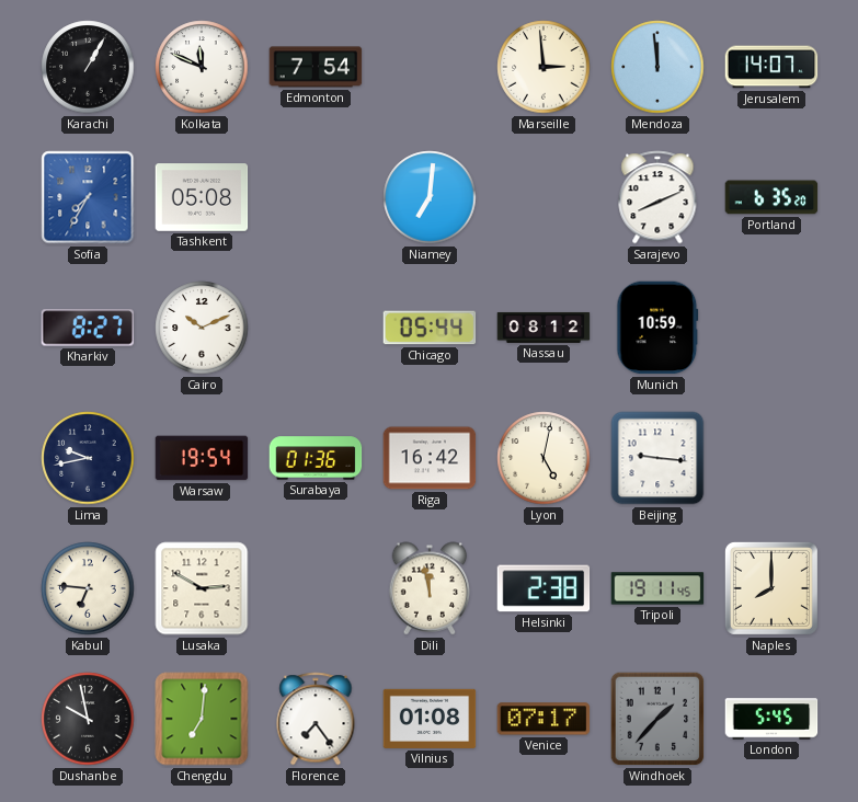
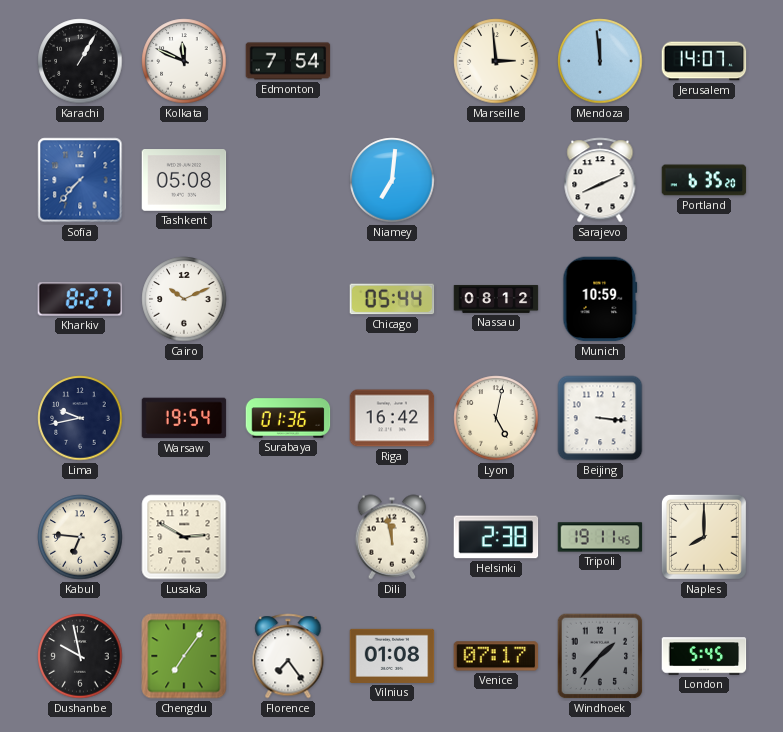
Sofia: 7:35 -> 7:37 (80, 180)
Beijing: 9:16 -> 3:16 (600, 418)
Chengdu: 7:01 -> 7:06 (184, 656)
